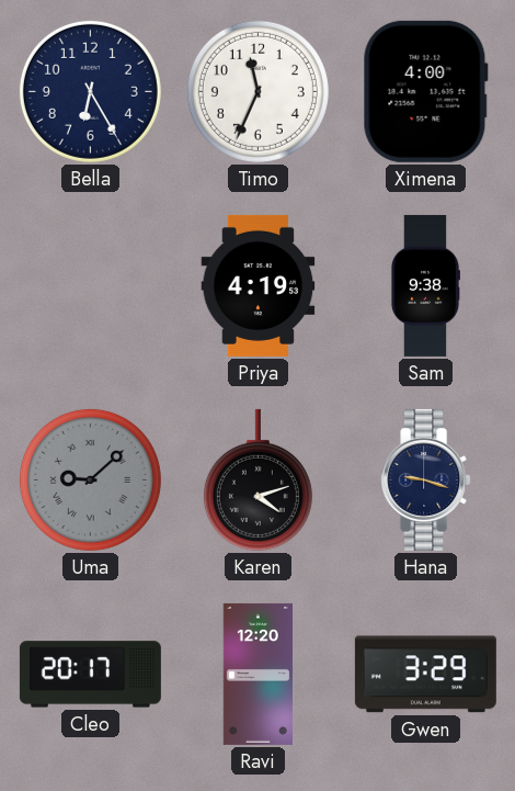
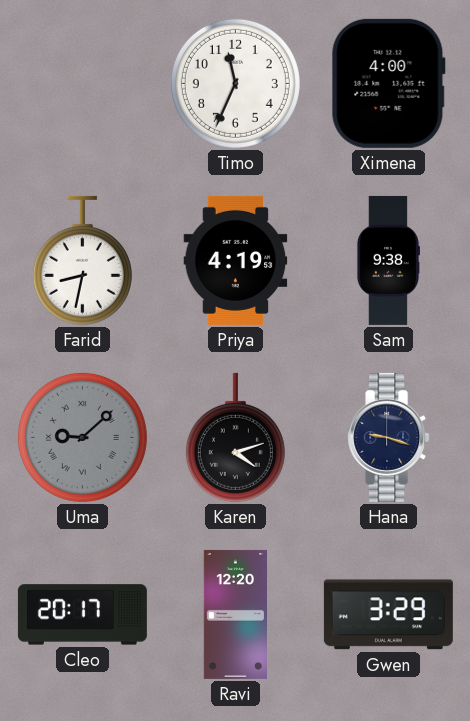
Bella: 6:25 -> none (90, 91)
Farid: none -> 8:32 (82, 260)
